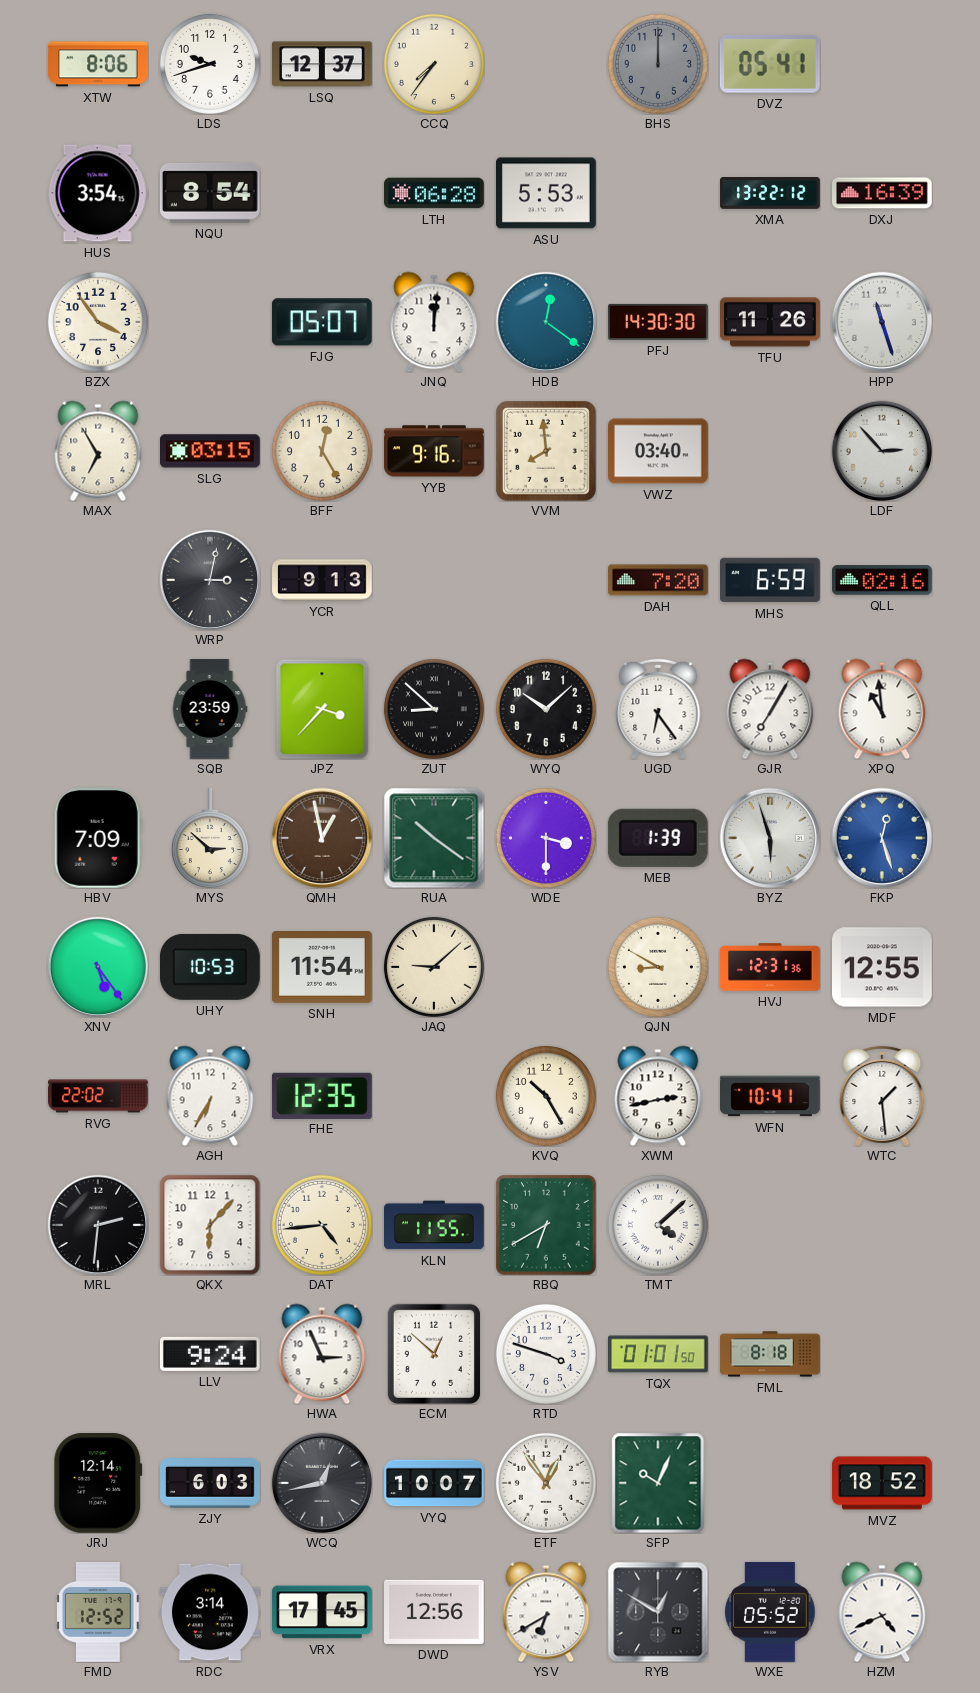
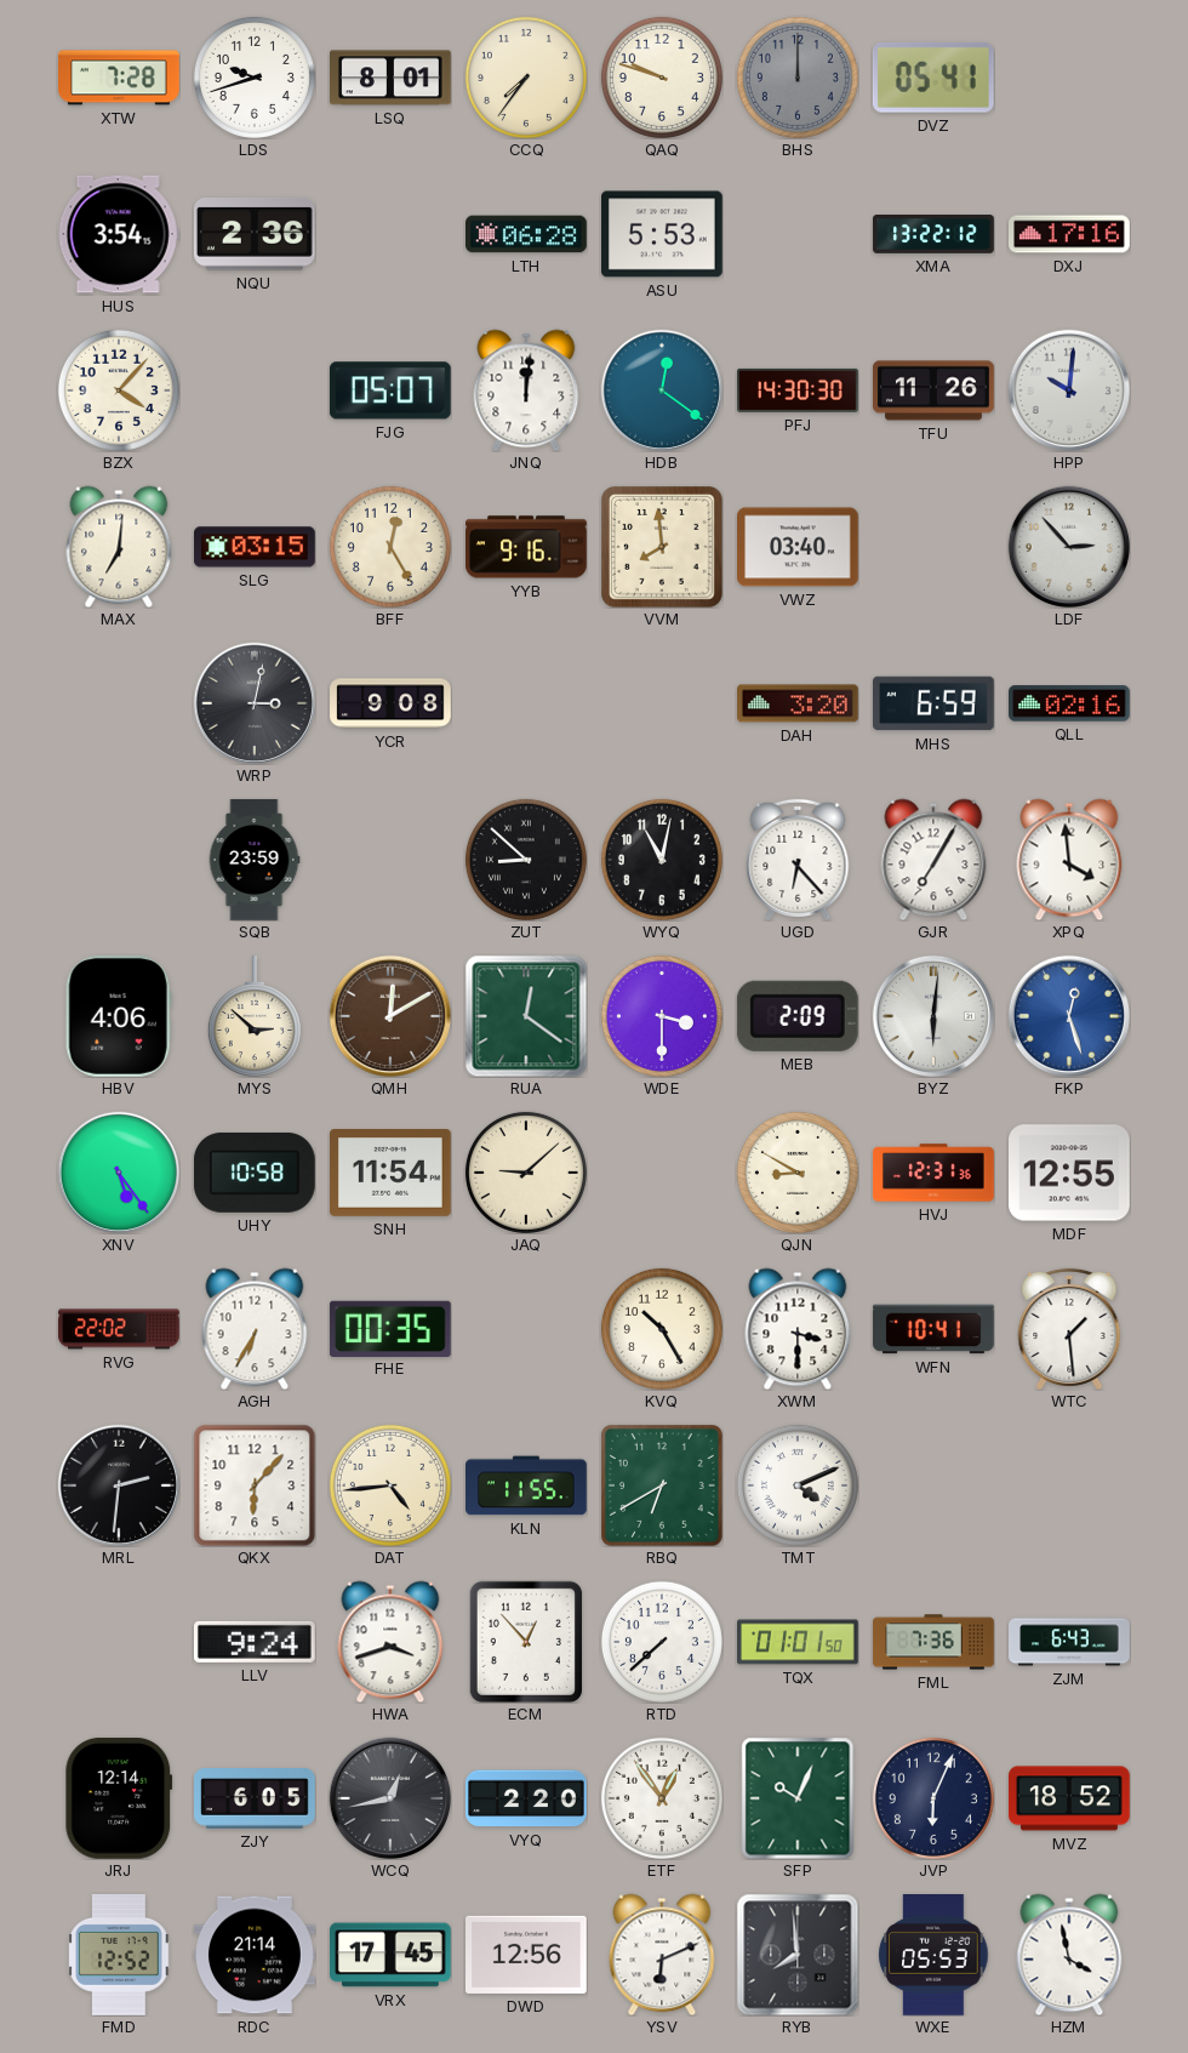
XTW: 8:06 -> 7:28 (119, 78)
LSQ: 12:37 -> 8:01 (392, 78)
QAQ: none -> 9:48 (662, 78)
NQU: 8:54 -> 2:36 (255, 234)
DXJ: 16:39 -> 17:16 (1070, 234)
BZX: 3:54 -> 4:07 (119, 390)
HPP: 11:27 -> 10:01 (1068, 389)
MAX: 6:55 -> 7:01 (119, 547)
YCR: 9:13 -> 9:08 (390, 703)
DAH: 7:20 -> 3:20 (799, 703)
JPZ: 3:37 -> none (322, 709)
WYQ: 10:08 -> 11:02 (662, 860)
UGD: 6:24 -> 6:23 (798, 860)
XPQ: 10:59 -> 3:59 (1069, 860)
HBV: 7:09 -> 4:06 (119, 1016)
QMH: 12:58 -> 12:10 (389, 1015)
RUA: 10:21 -> 12:21 (526, 1016)
MEB: 1:39 -> 2:09 (798, 1016)
BYZ: 5:57 -> 6:01 (932, 1015)
UHY: 10:53 -> 10:58 (255, 1173)
FHE: 12:35 -> 00:35 (390, 1328)
XWM: 2:43 -> 3:30 (798, 1329)
TMT: 4:08 -> 4:11 (798, 1485)
HWA: 2:56 -> 3:42 (390, 1642)
ECM: 12:52 -> 12:53 (526, 1642)
RTD: 3:48 -> 7:38 (662, 1642)
FML: 8:18 -> 7:36 (933, 1642)
ZJM: none -> 6:43 (1069, 1642)
ZJY: 6:03 -> 6:05 (255, 1800)
VYQ: 10:07 -> 2:20 (526, 1798)
JVP: none -> 6:04 (933, 1798)
RDC: 3:14 -> 21:14 (256, 1955)
YSV: 6:40 -> 6:11 (662, 1955)
RYB: 12:50 -> 7:59 (798, 1955)
WXE: 05:52 -> 05:53 (933, 1956)
HZM: 4:41 -> 3:58 (1069, 1955)
